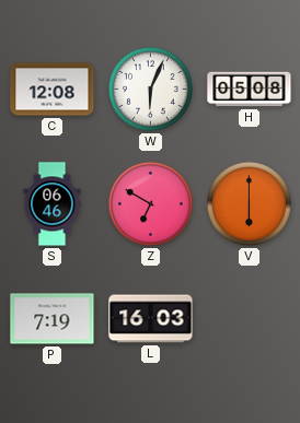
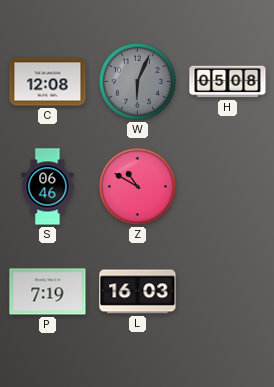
W dial: white -> grey (137, 81)
Z: 6:50 -> 10:50 (137, 186)
V: 6:00 -> none (249, 203)
